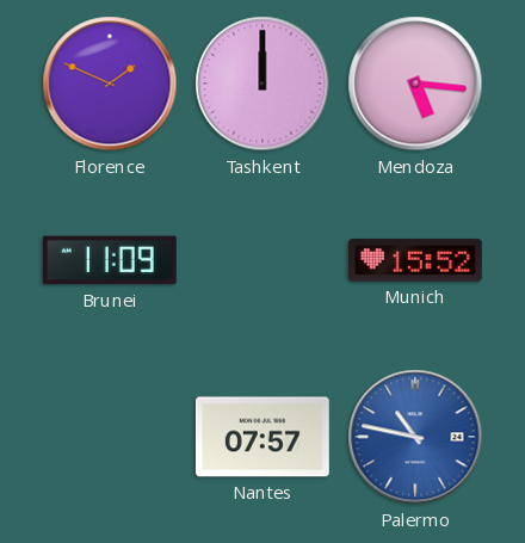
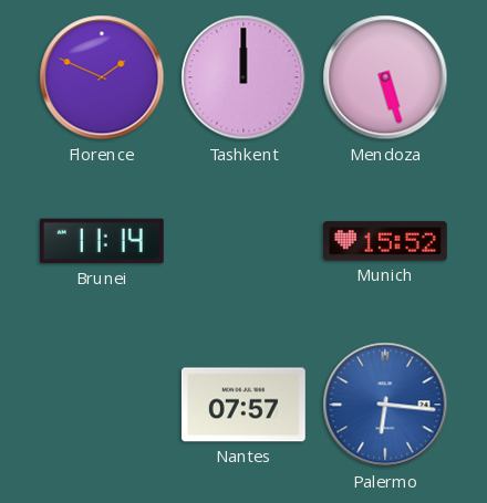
Mendoza: 5:16 -> 5:27 (385, 77)
Brunei: 11:09 -> 11:14 (102, 241)
Palermo: 10:47 -> 6:16 (385, 405)
